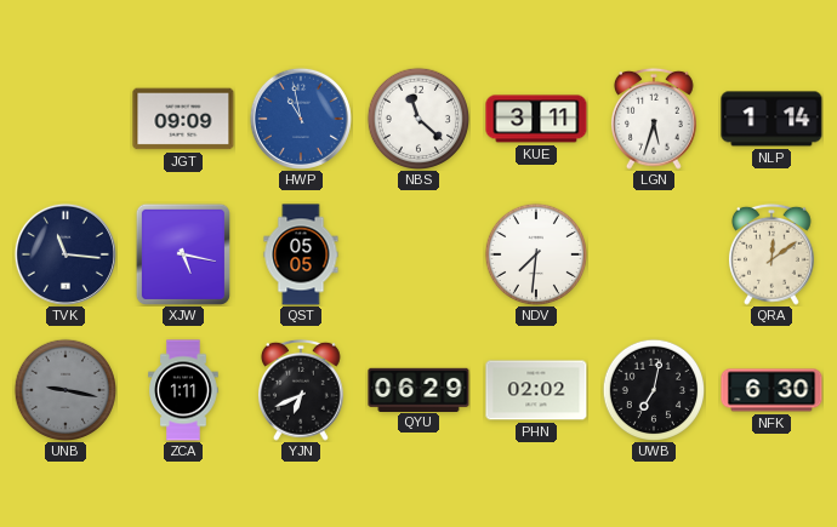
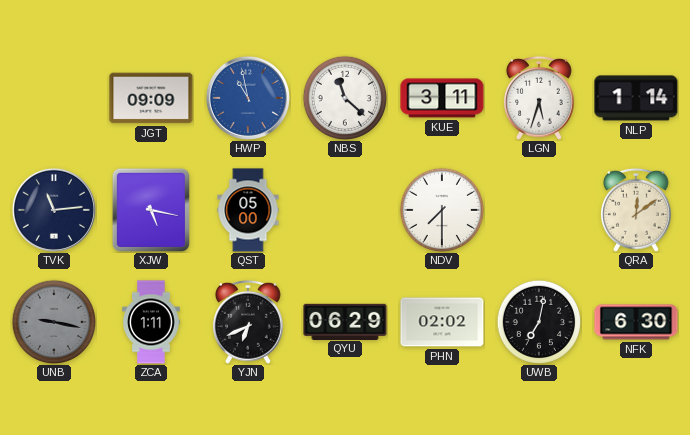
TVK: 11:16 -> 11:14 (54, 210)
QST: 05:05 -> 05:00 (248, 210)
NDV: 7:31 -> 7:30 (441, 209)
